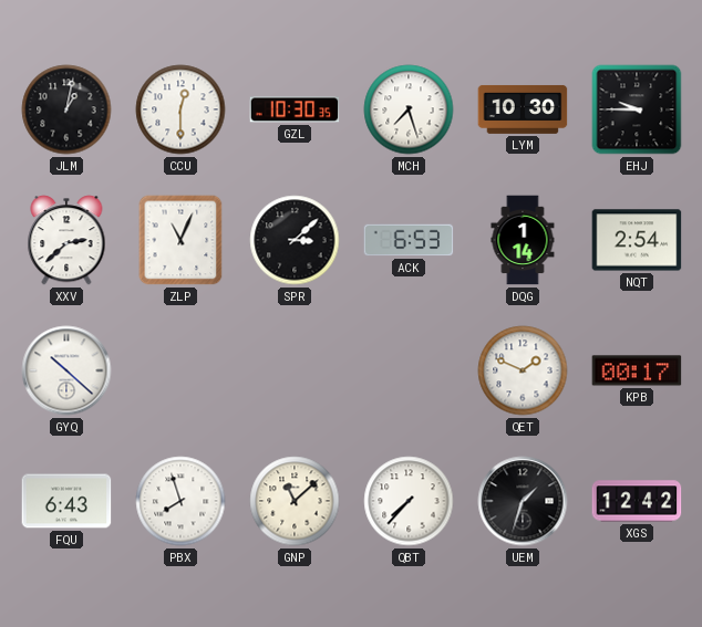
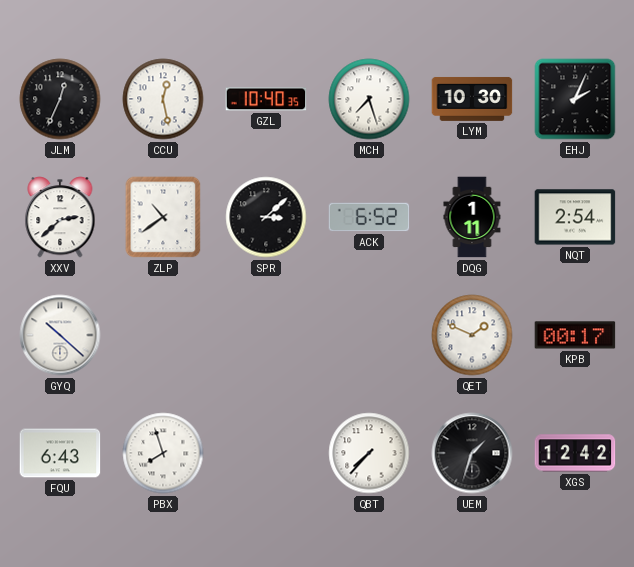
JLM: 1:02 -> 12:34 (60, 99)
CCU: 12:30 -> 12:28 (163, 99)
GZL: 10:30 -> 10:40 (266, 99)
EHJ: 9:45 -> 2:04 (575, 99)
ZLP: 11:04 -> 10:39 (163, 217)
ACK: 6:53 -> 6:52 (369, 217)
DQG: 1:14 -> 1:11 (472, 217)
GNP: 11:08 -> none (295, 501)
